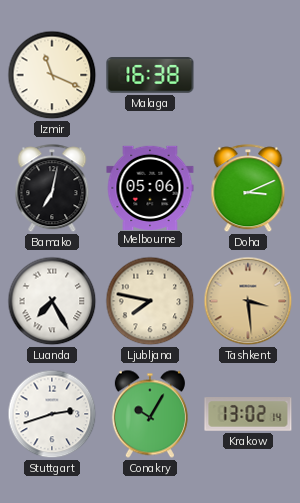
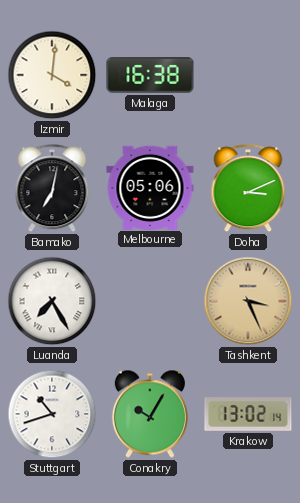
Izmir: 11:19 -> 4:01 (52, 75)
Ljubljana: 7:47 -> none (150, 301)
Tashkent: 3:29 -> 3:26 (248, 301)
Stuttgart: 2:42 -> 10:42 (52, 414)
